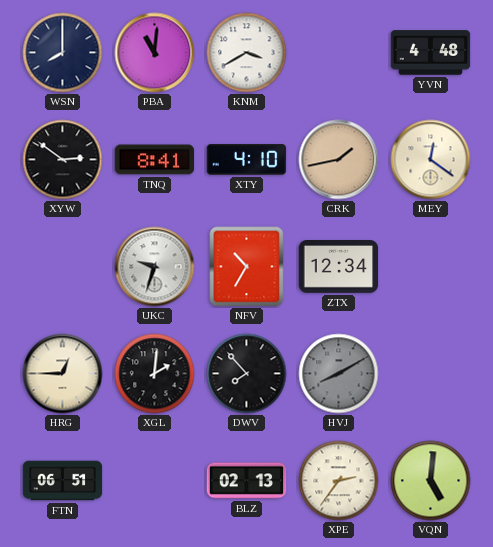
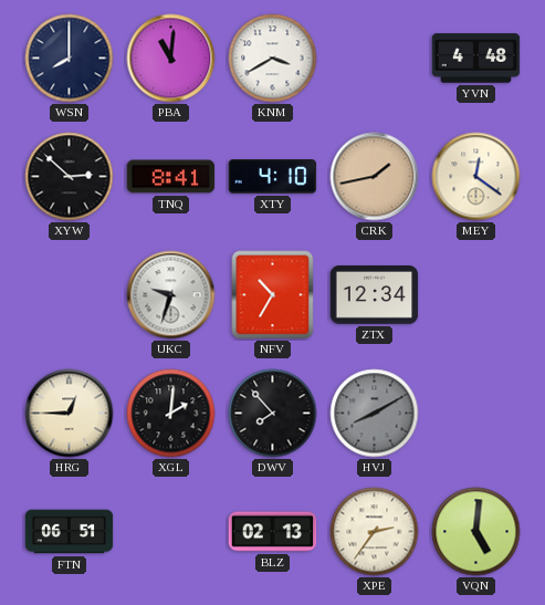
XYW: 2:51 -> 2:52 (70, 177)
